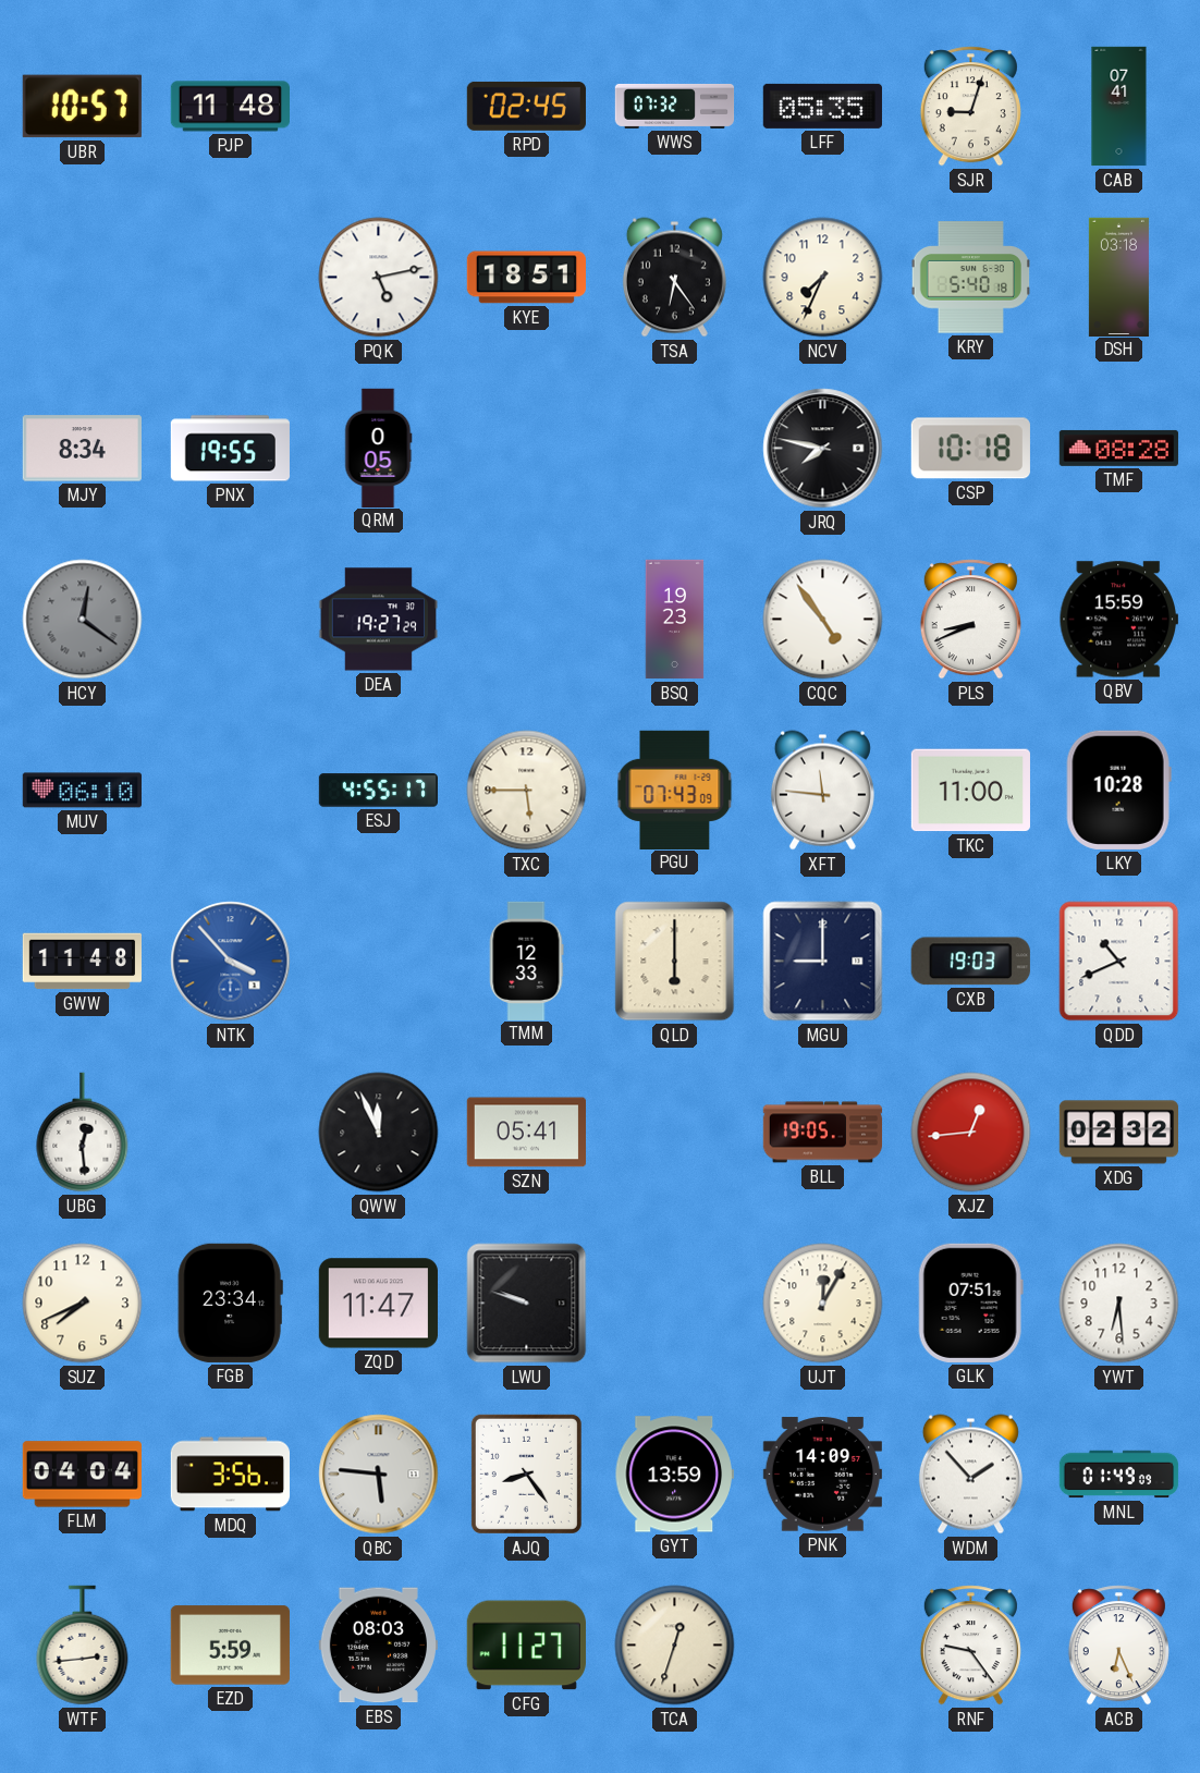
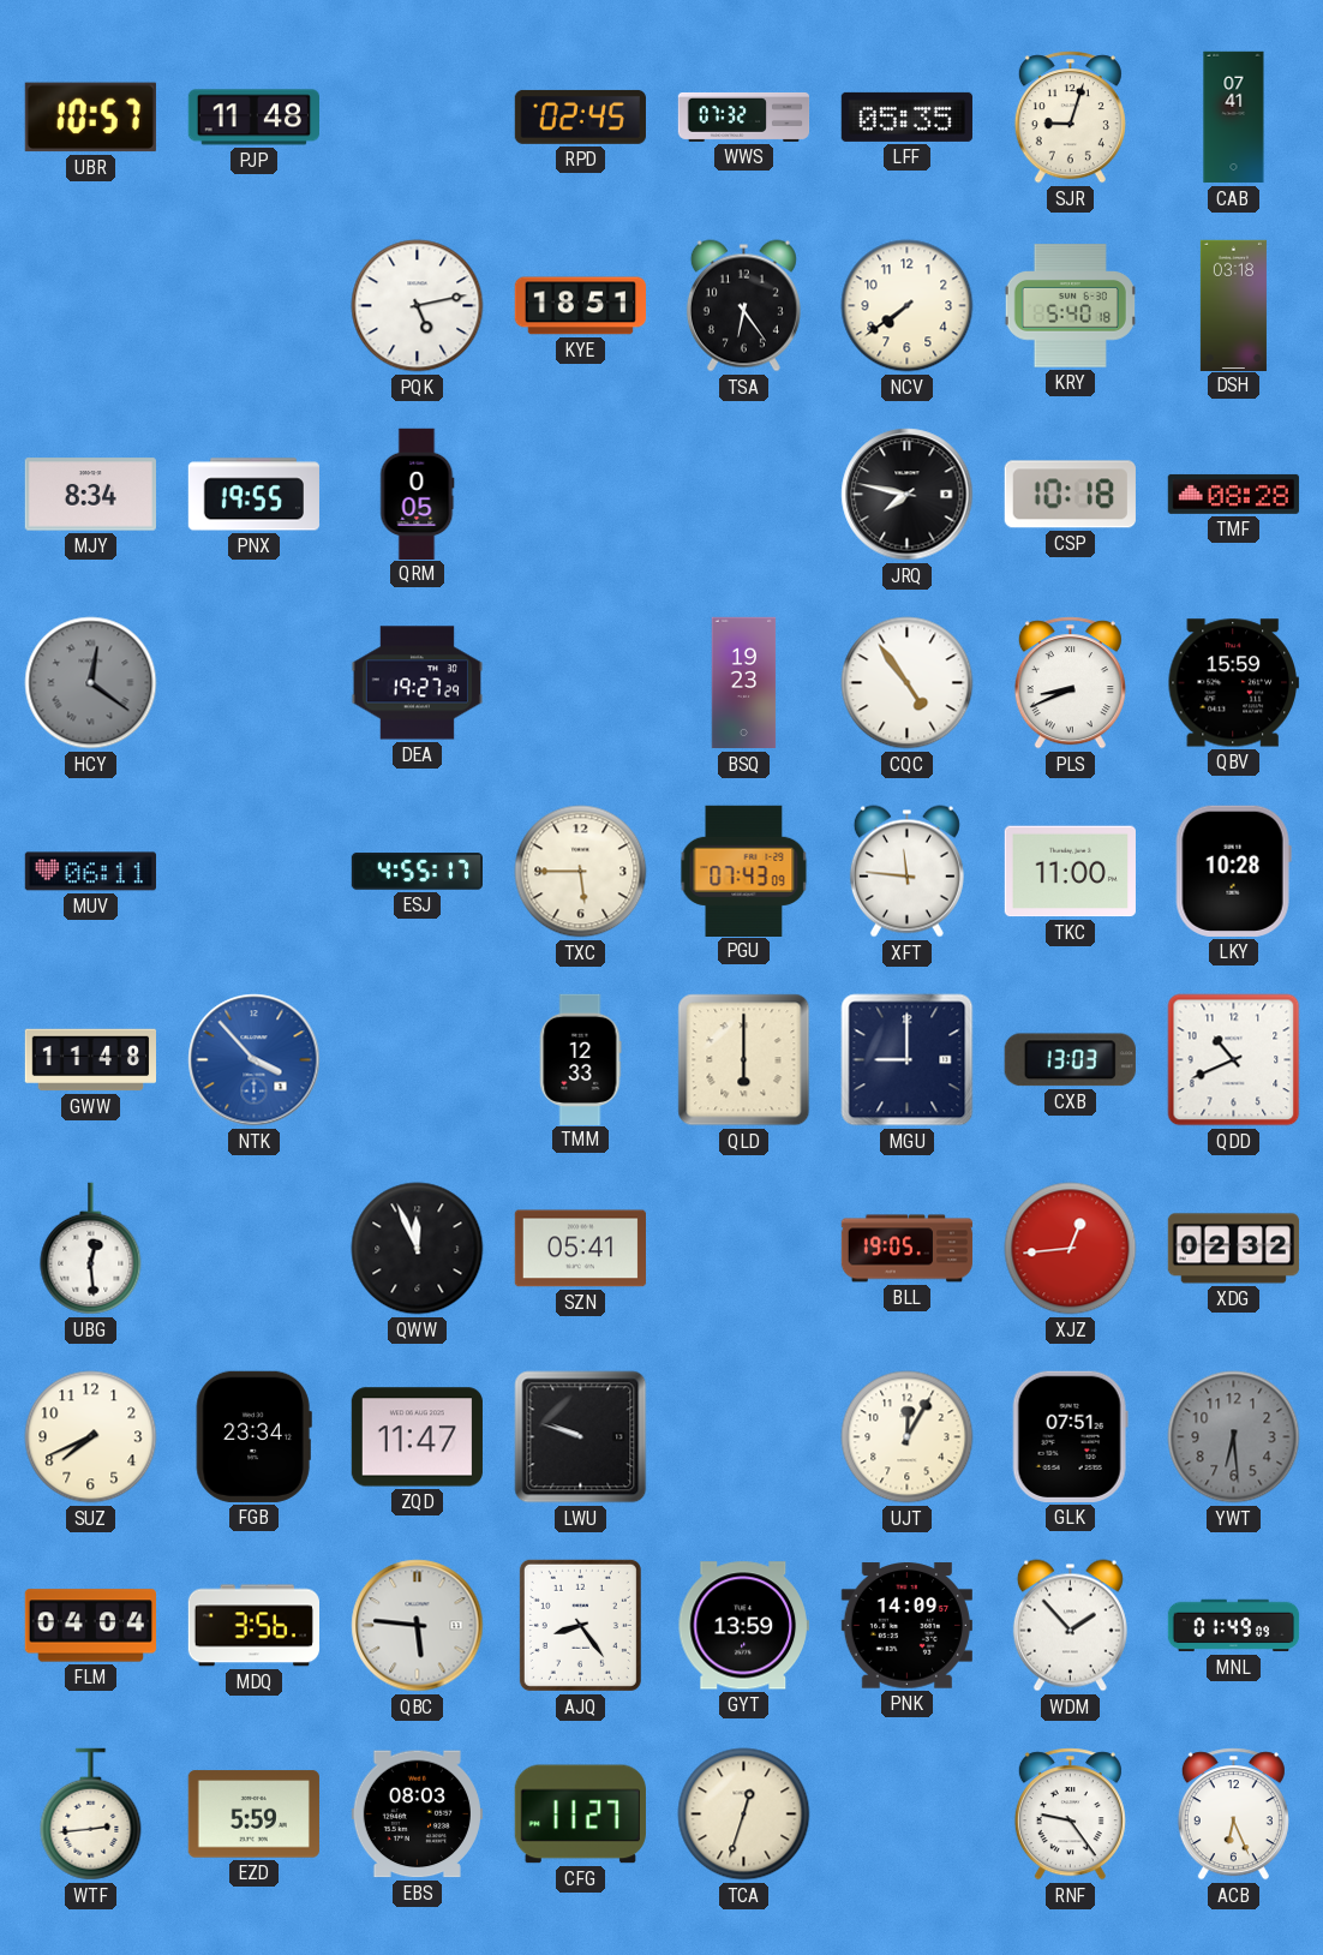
NCV: 7:34 -> 7:39 (908, 306)
MUV: 06:10 -> 06:11 (90, 872)
CXB: 19:03 -> 13:03 (1070, 1060)
YWT dial: white -> grey (1234, 1437)
